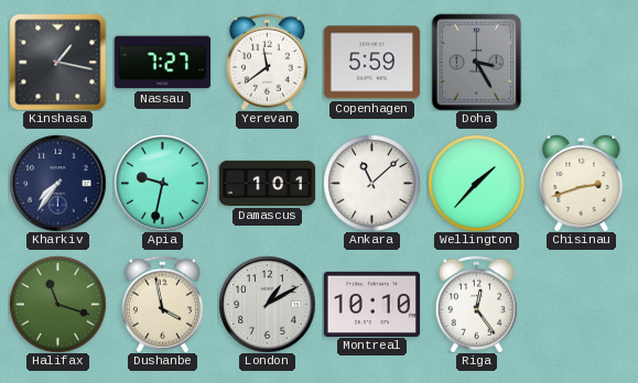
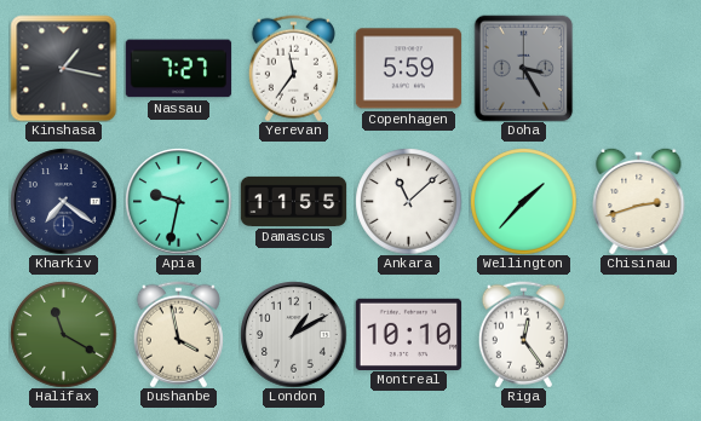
Yerevan: 11:39 -> 11:36 (293, 68)
Kharkiv: 7:36 -> 7:21 (63, 201)
Damascus: 1:01 -> 11:55 (293, 201)
Halifax: 11:18 -> 11:20 (63, 334)
